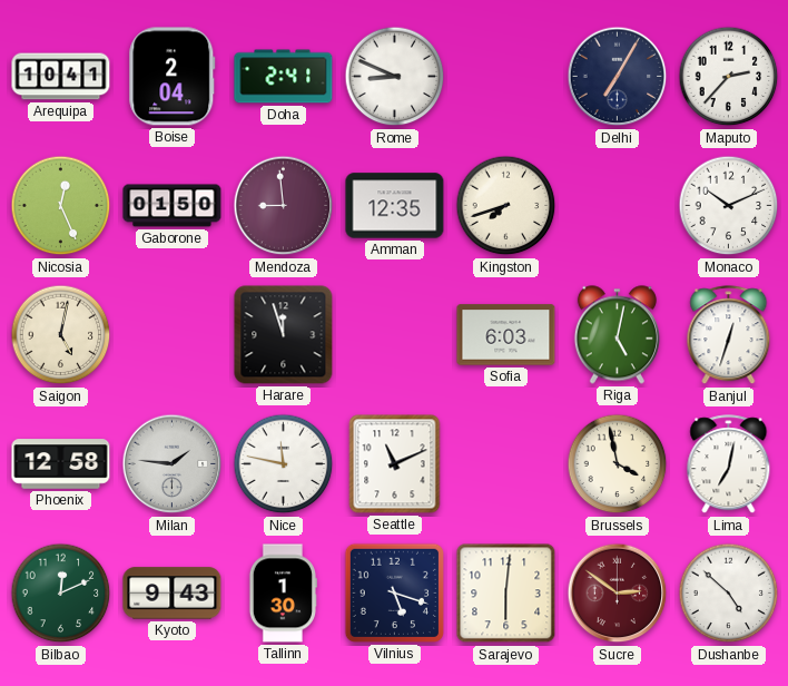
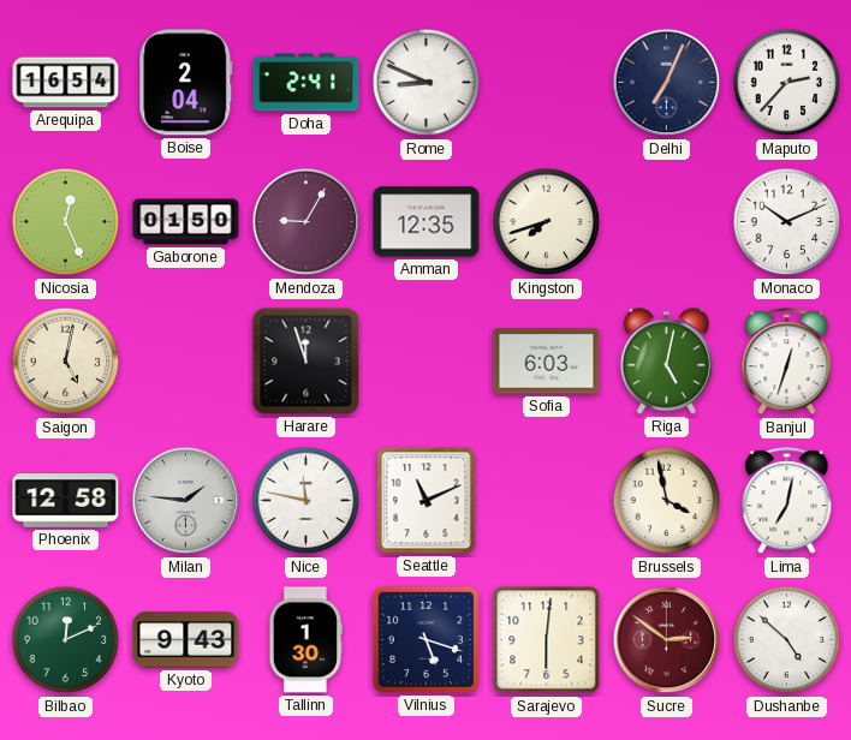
Arequipa: 10:41 -> 16:54 (66, 83)
Delhi: 7:05 -> 7:04 (667, 83)
Mendoza: 8:59 -> 9:05 (307, 222)
